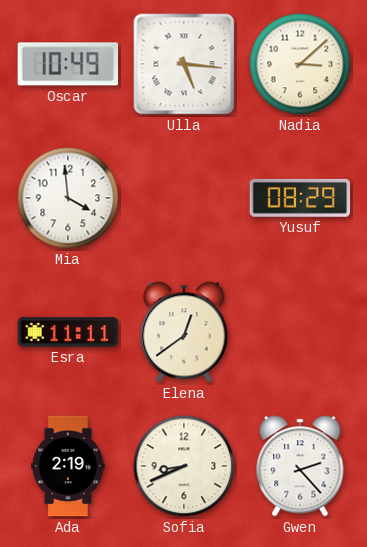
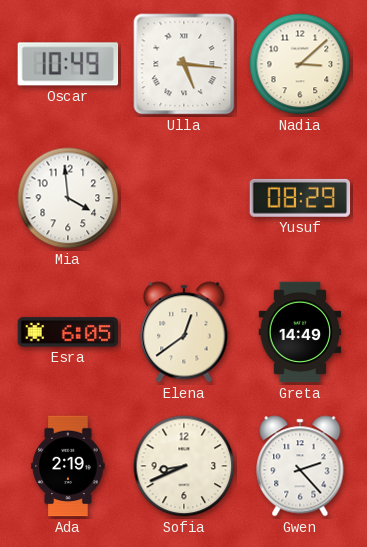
Esra: 11:11 -> 6:05 (68, 332)
Greta: none -> 14:49 (300, 332)
